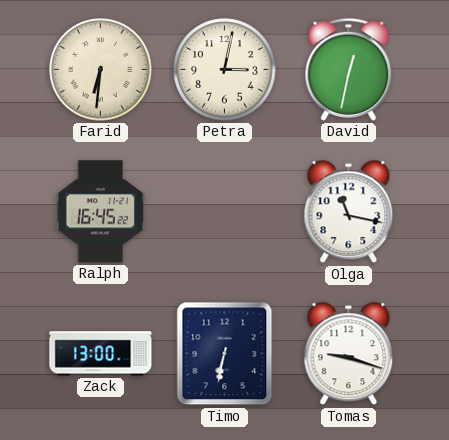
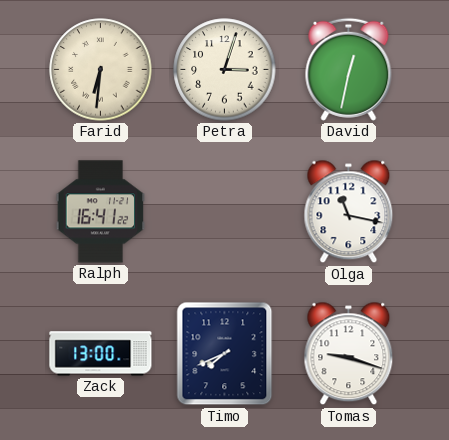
Petra: 3:02 -> 3:03 (225, 70)
Ralph: 16:45 -> 16:41 (101, 212)
Timo: 6:32 -> 7:41 (225, 354)
